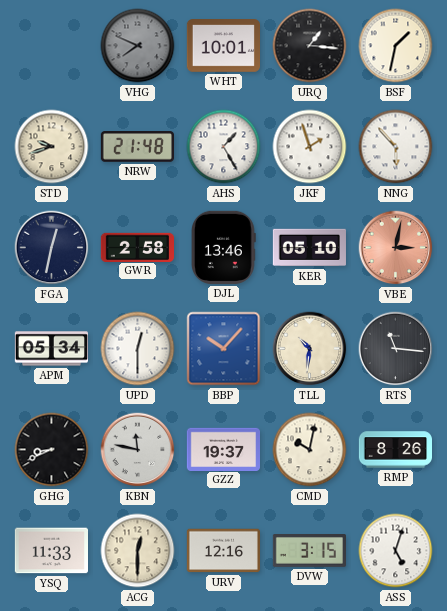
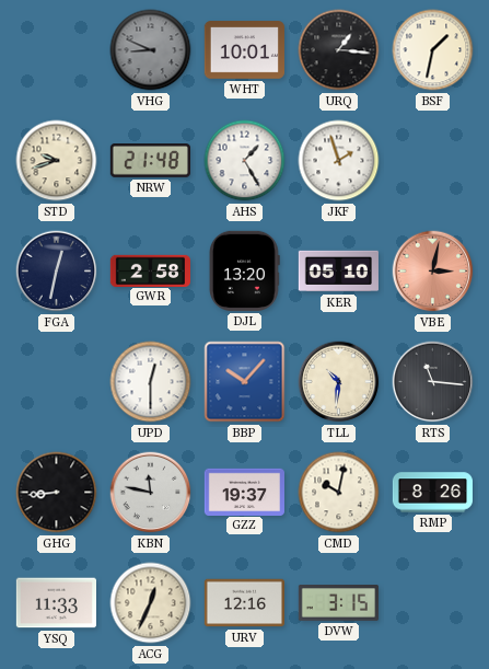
VHG: 7:49 -> 8:49 (151, 50)
NNG: 5:53 -> none (396, 147)
DJL: 13:46 -> 13:20 (244, 270)
APM: 05:34 -> none (51, 349)
GHG: 8:41 -> 8:44 (57, 493)
ACG: 12:30 -> 12:34 (151, 603)
ASS: 5:03 -> none (396, 551)
